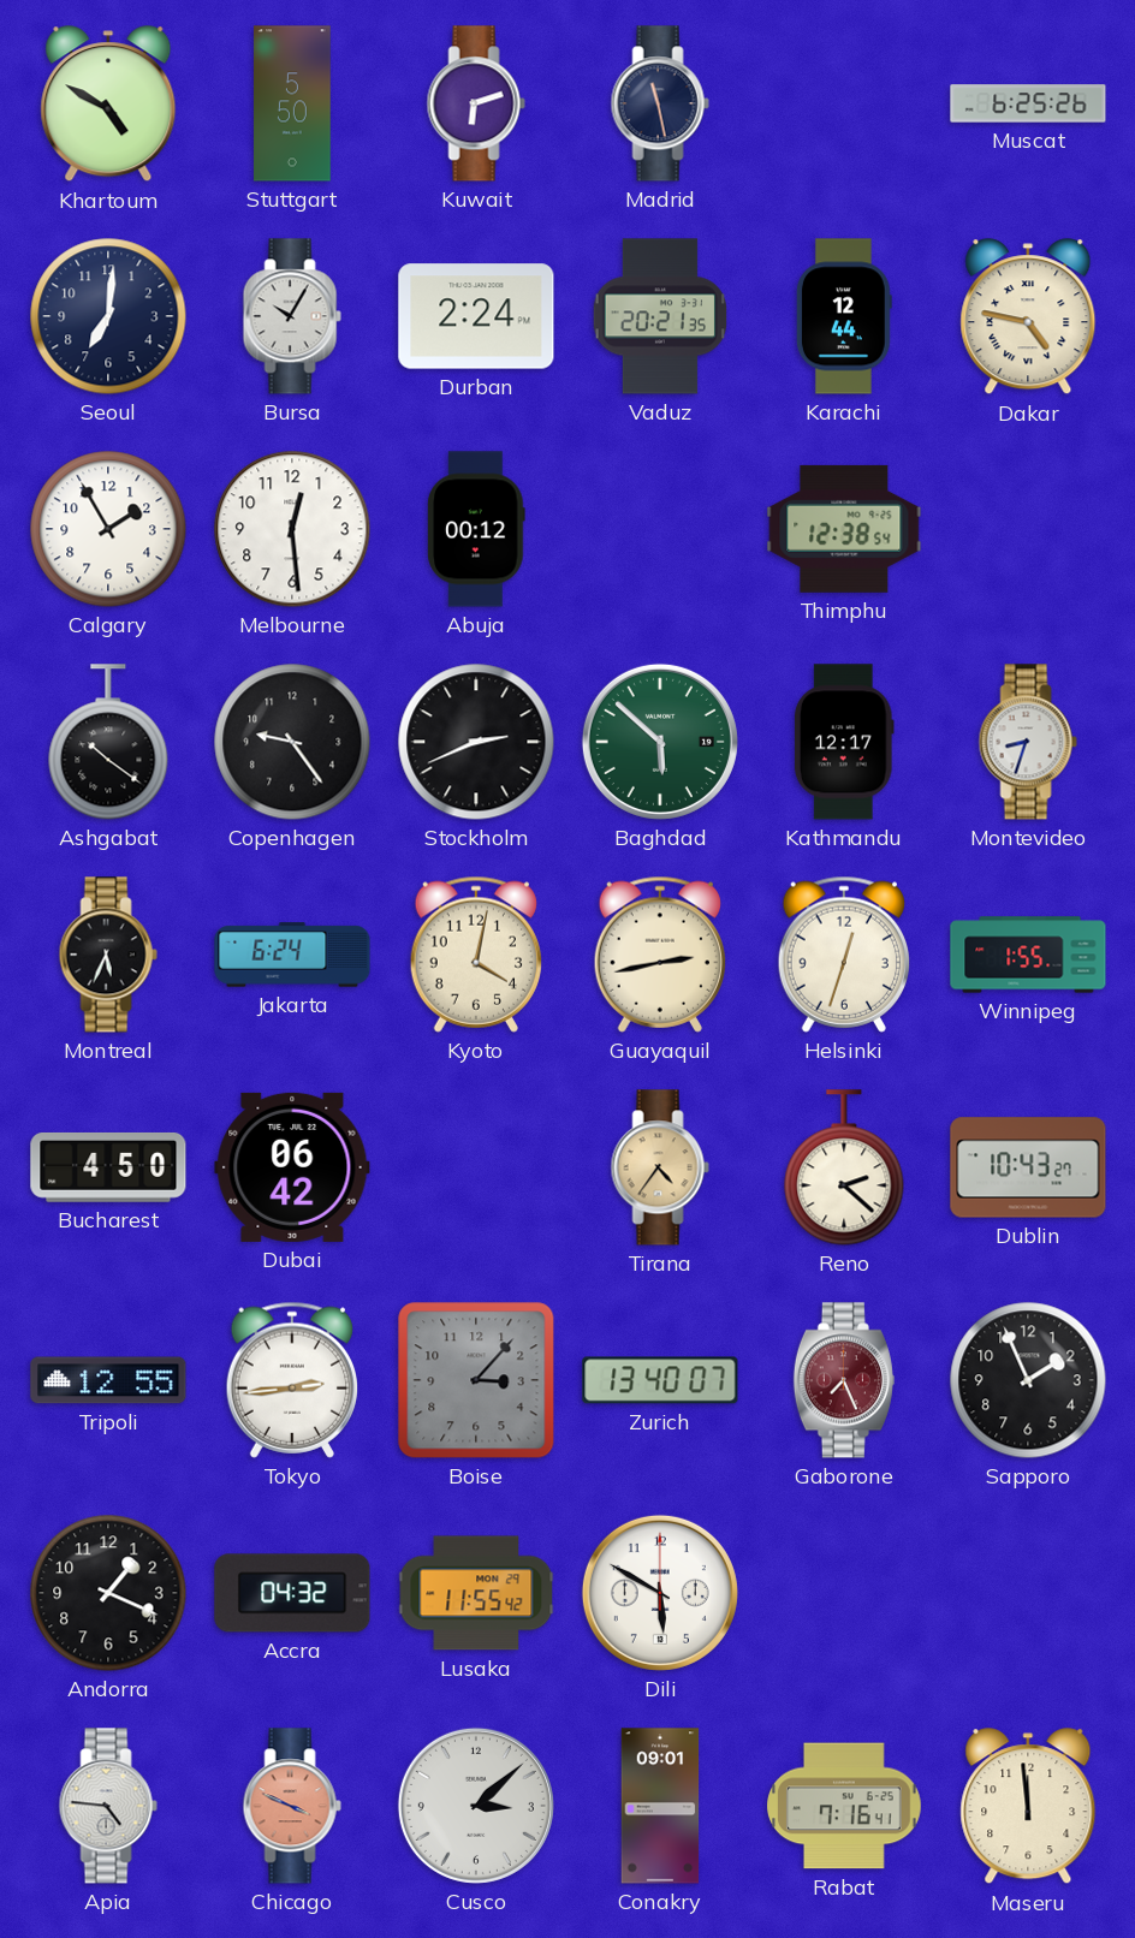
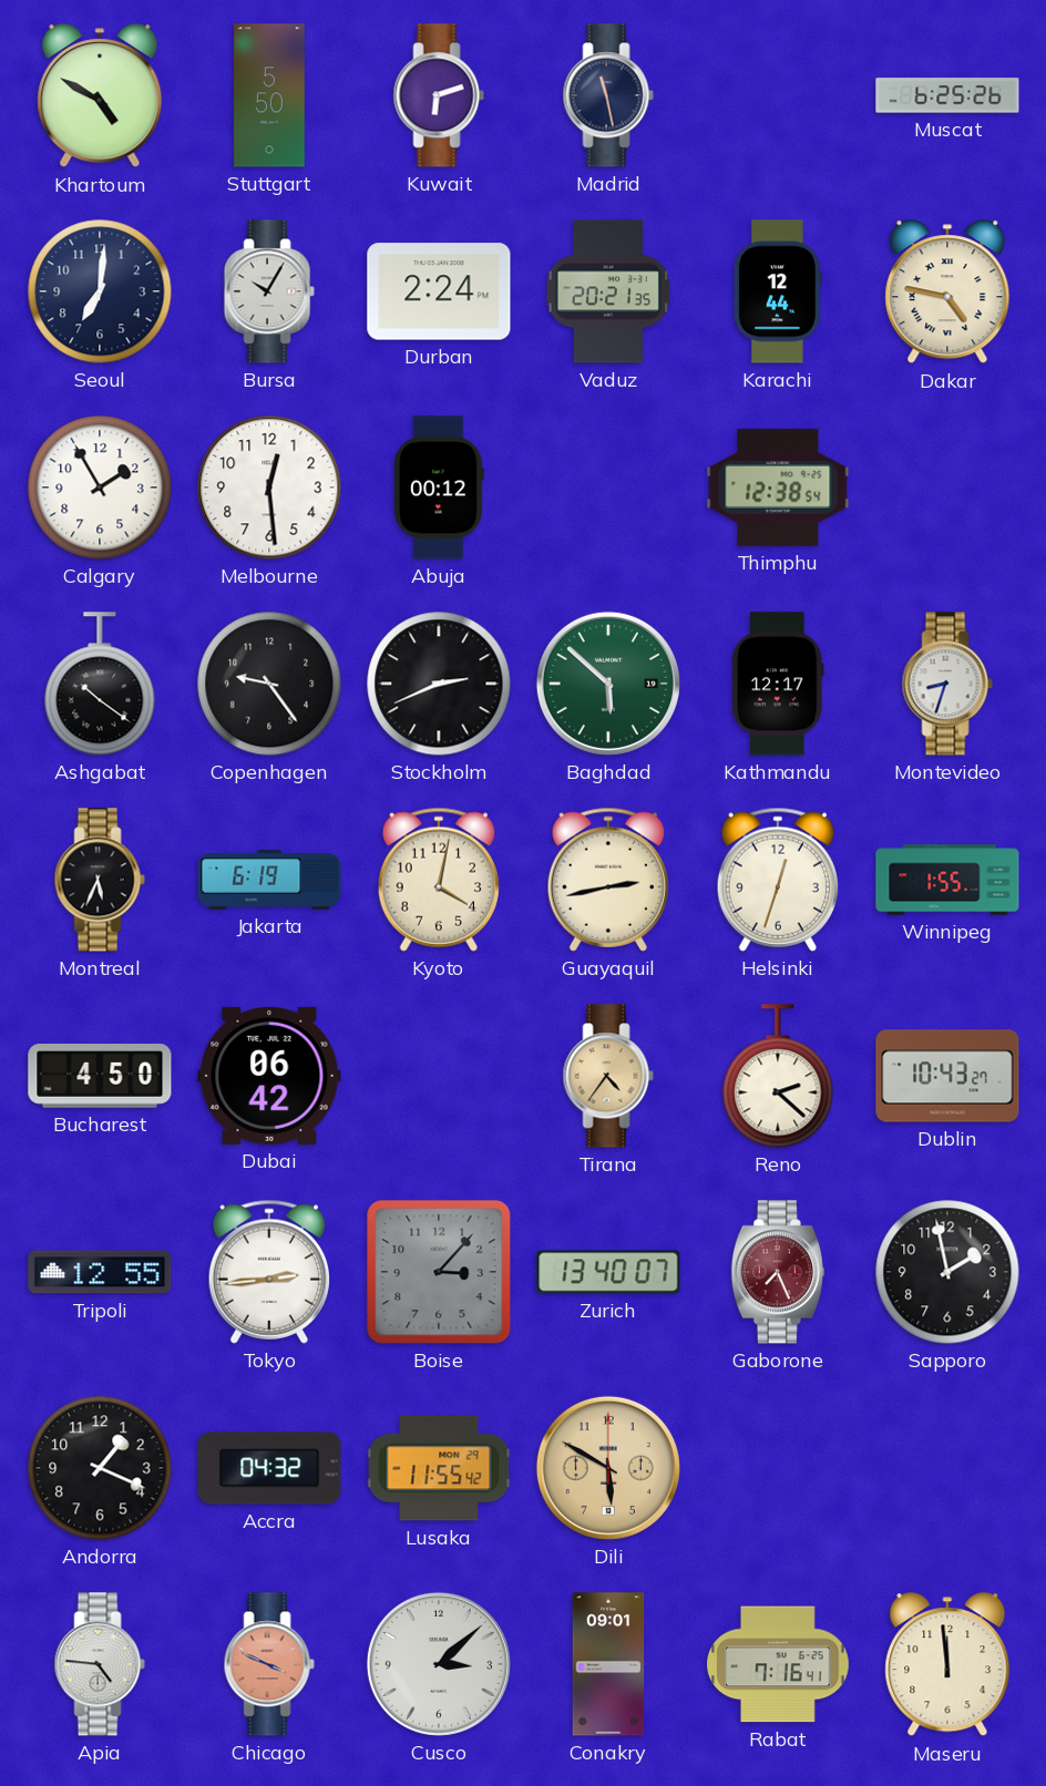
Jakarta: 6:24 -> 6:19 (269, 880)
Sapporo: 1:56 -> 1:58 (947, 1272)
Dili dial: white -> champagne (608, 1468)
